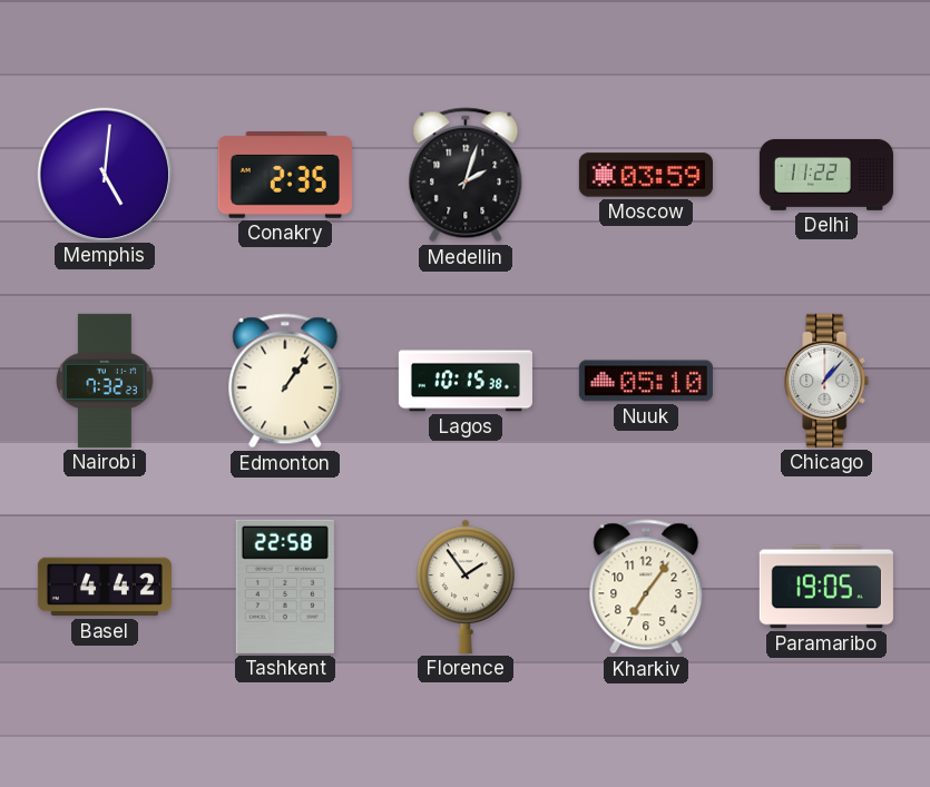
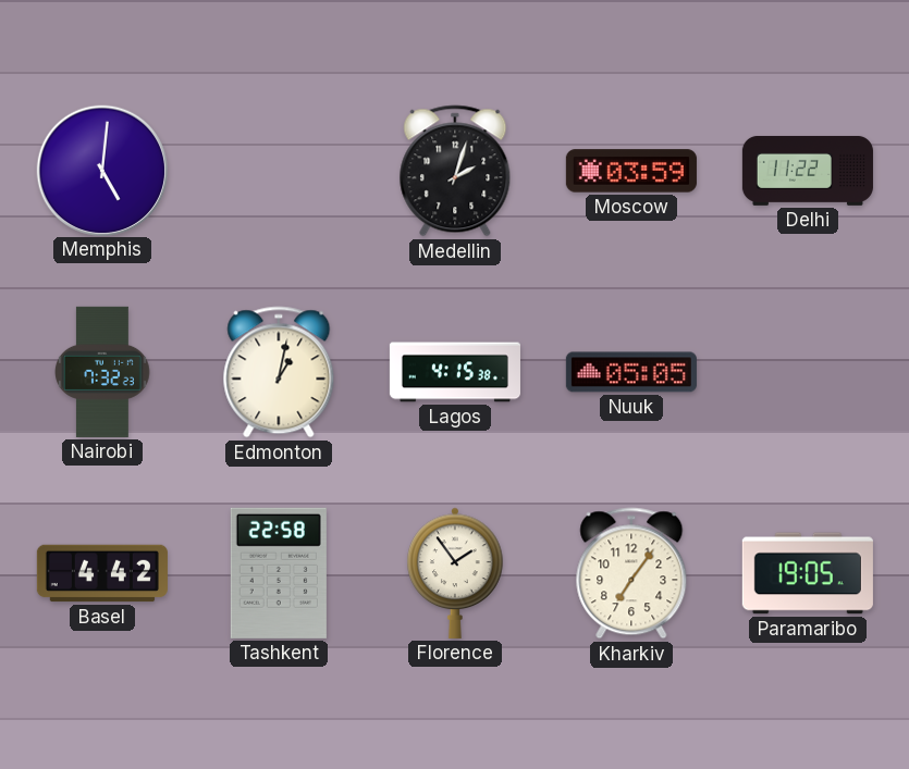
Conakry: 2:35 -> none (285, 176)
Edmonton: 1:06 -> 1:02 (279, 372)
Lagos: 10:15 -> 4:15 (455, 372)
Nuuk: 05:10 -> 05:05 (631, 372)
Chicago: 1:07 -> none (826, 381)
